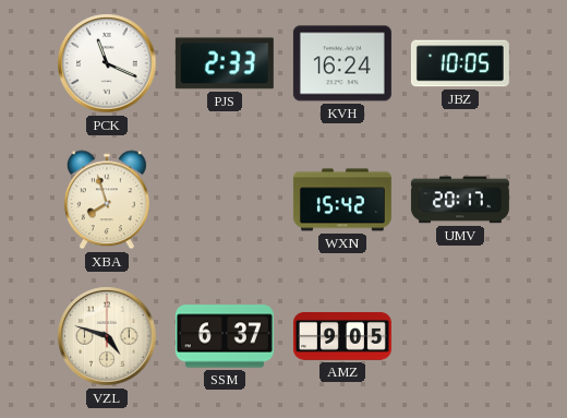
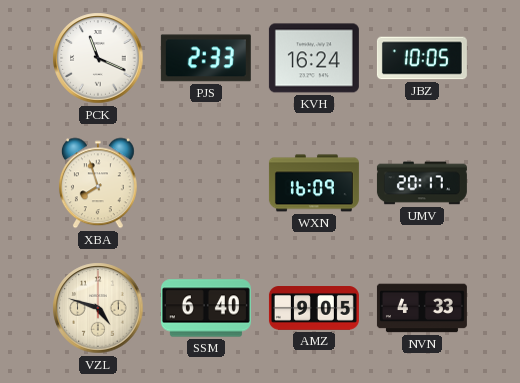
WXN: 15:42 -> 16:09 (314, 183)
SSM: 6:37 -> 6:40 (206, 308)
NVN: none -> 4:33 (422, 308)
